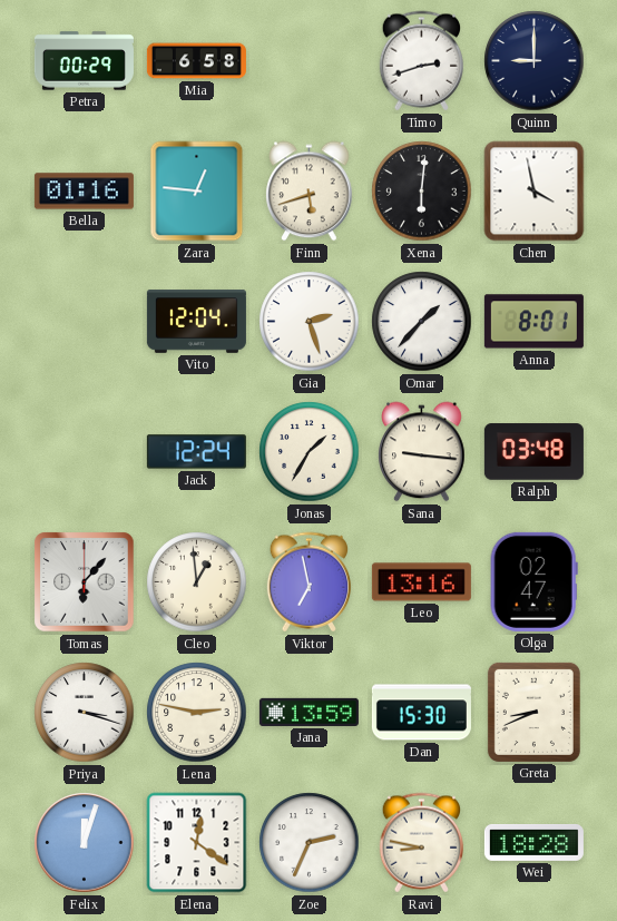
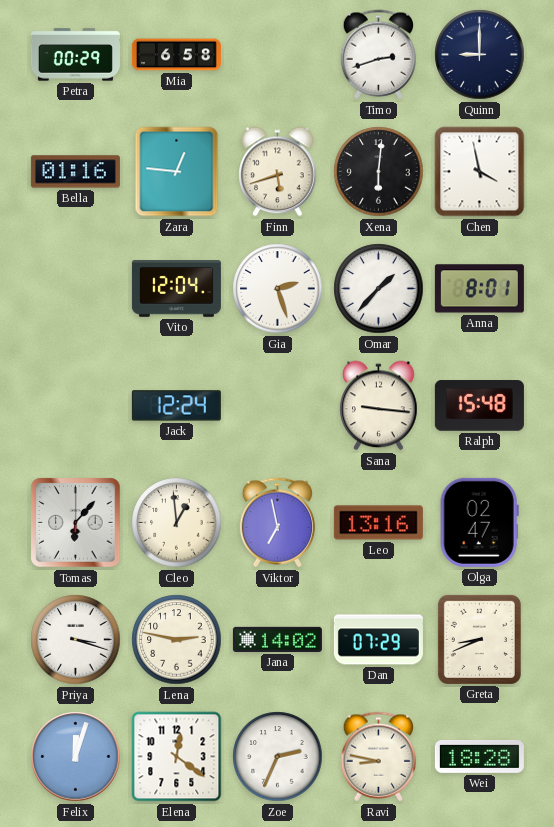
Jonas: 1:35 -> none (310, 452)
Ralph: 03:48 -> 15:48 (479, 406)
Jana: 13:59 -> 14:02 (277, 639)
Dan: 15:30 -> 07:29 (378, 640)
